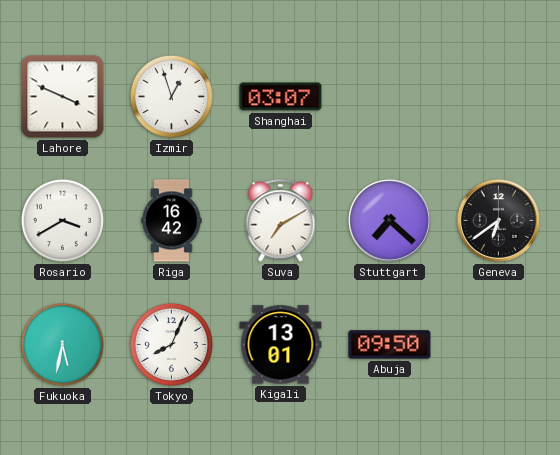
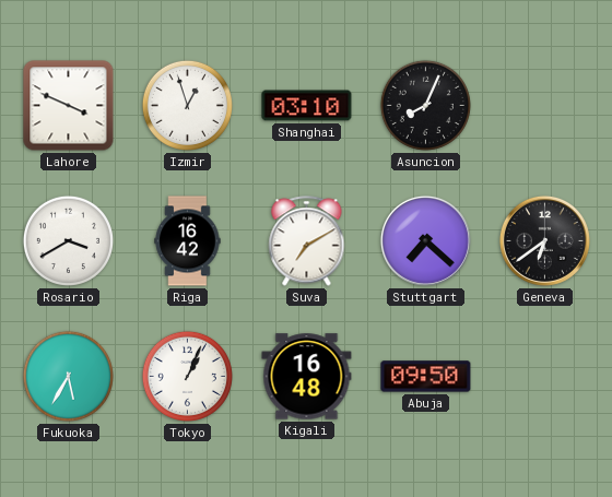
Shanghai: 03:07 -> 03:10 (307, 106)
Asuncion: none -> 8:04 (425, 105)
Fukuoka: 5:32 -> 5:35 (68, 376)
Tokyo: 8:04 -> 1:04 (187, 376)
Kigali: 13:01 -> 16:48 (307, 377)
